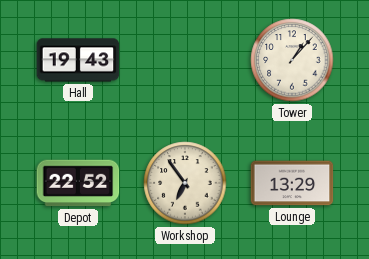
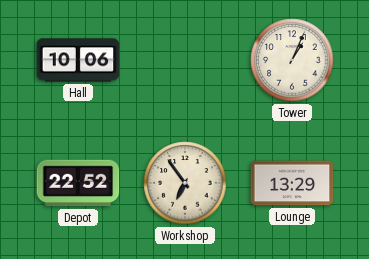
Hall: 19:43 -> 10:06 (78, 60)
Tower: 1:07 -> 1:04 (292, 60)
